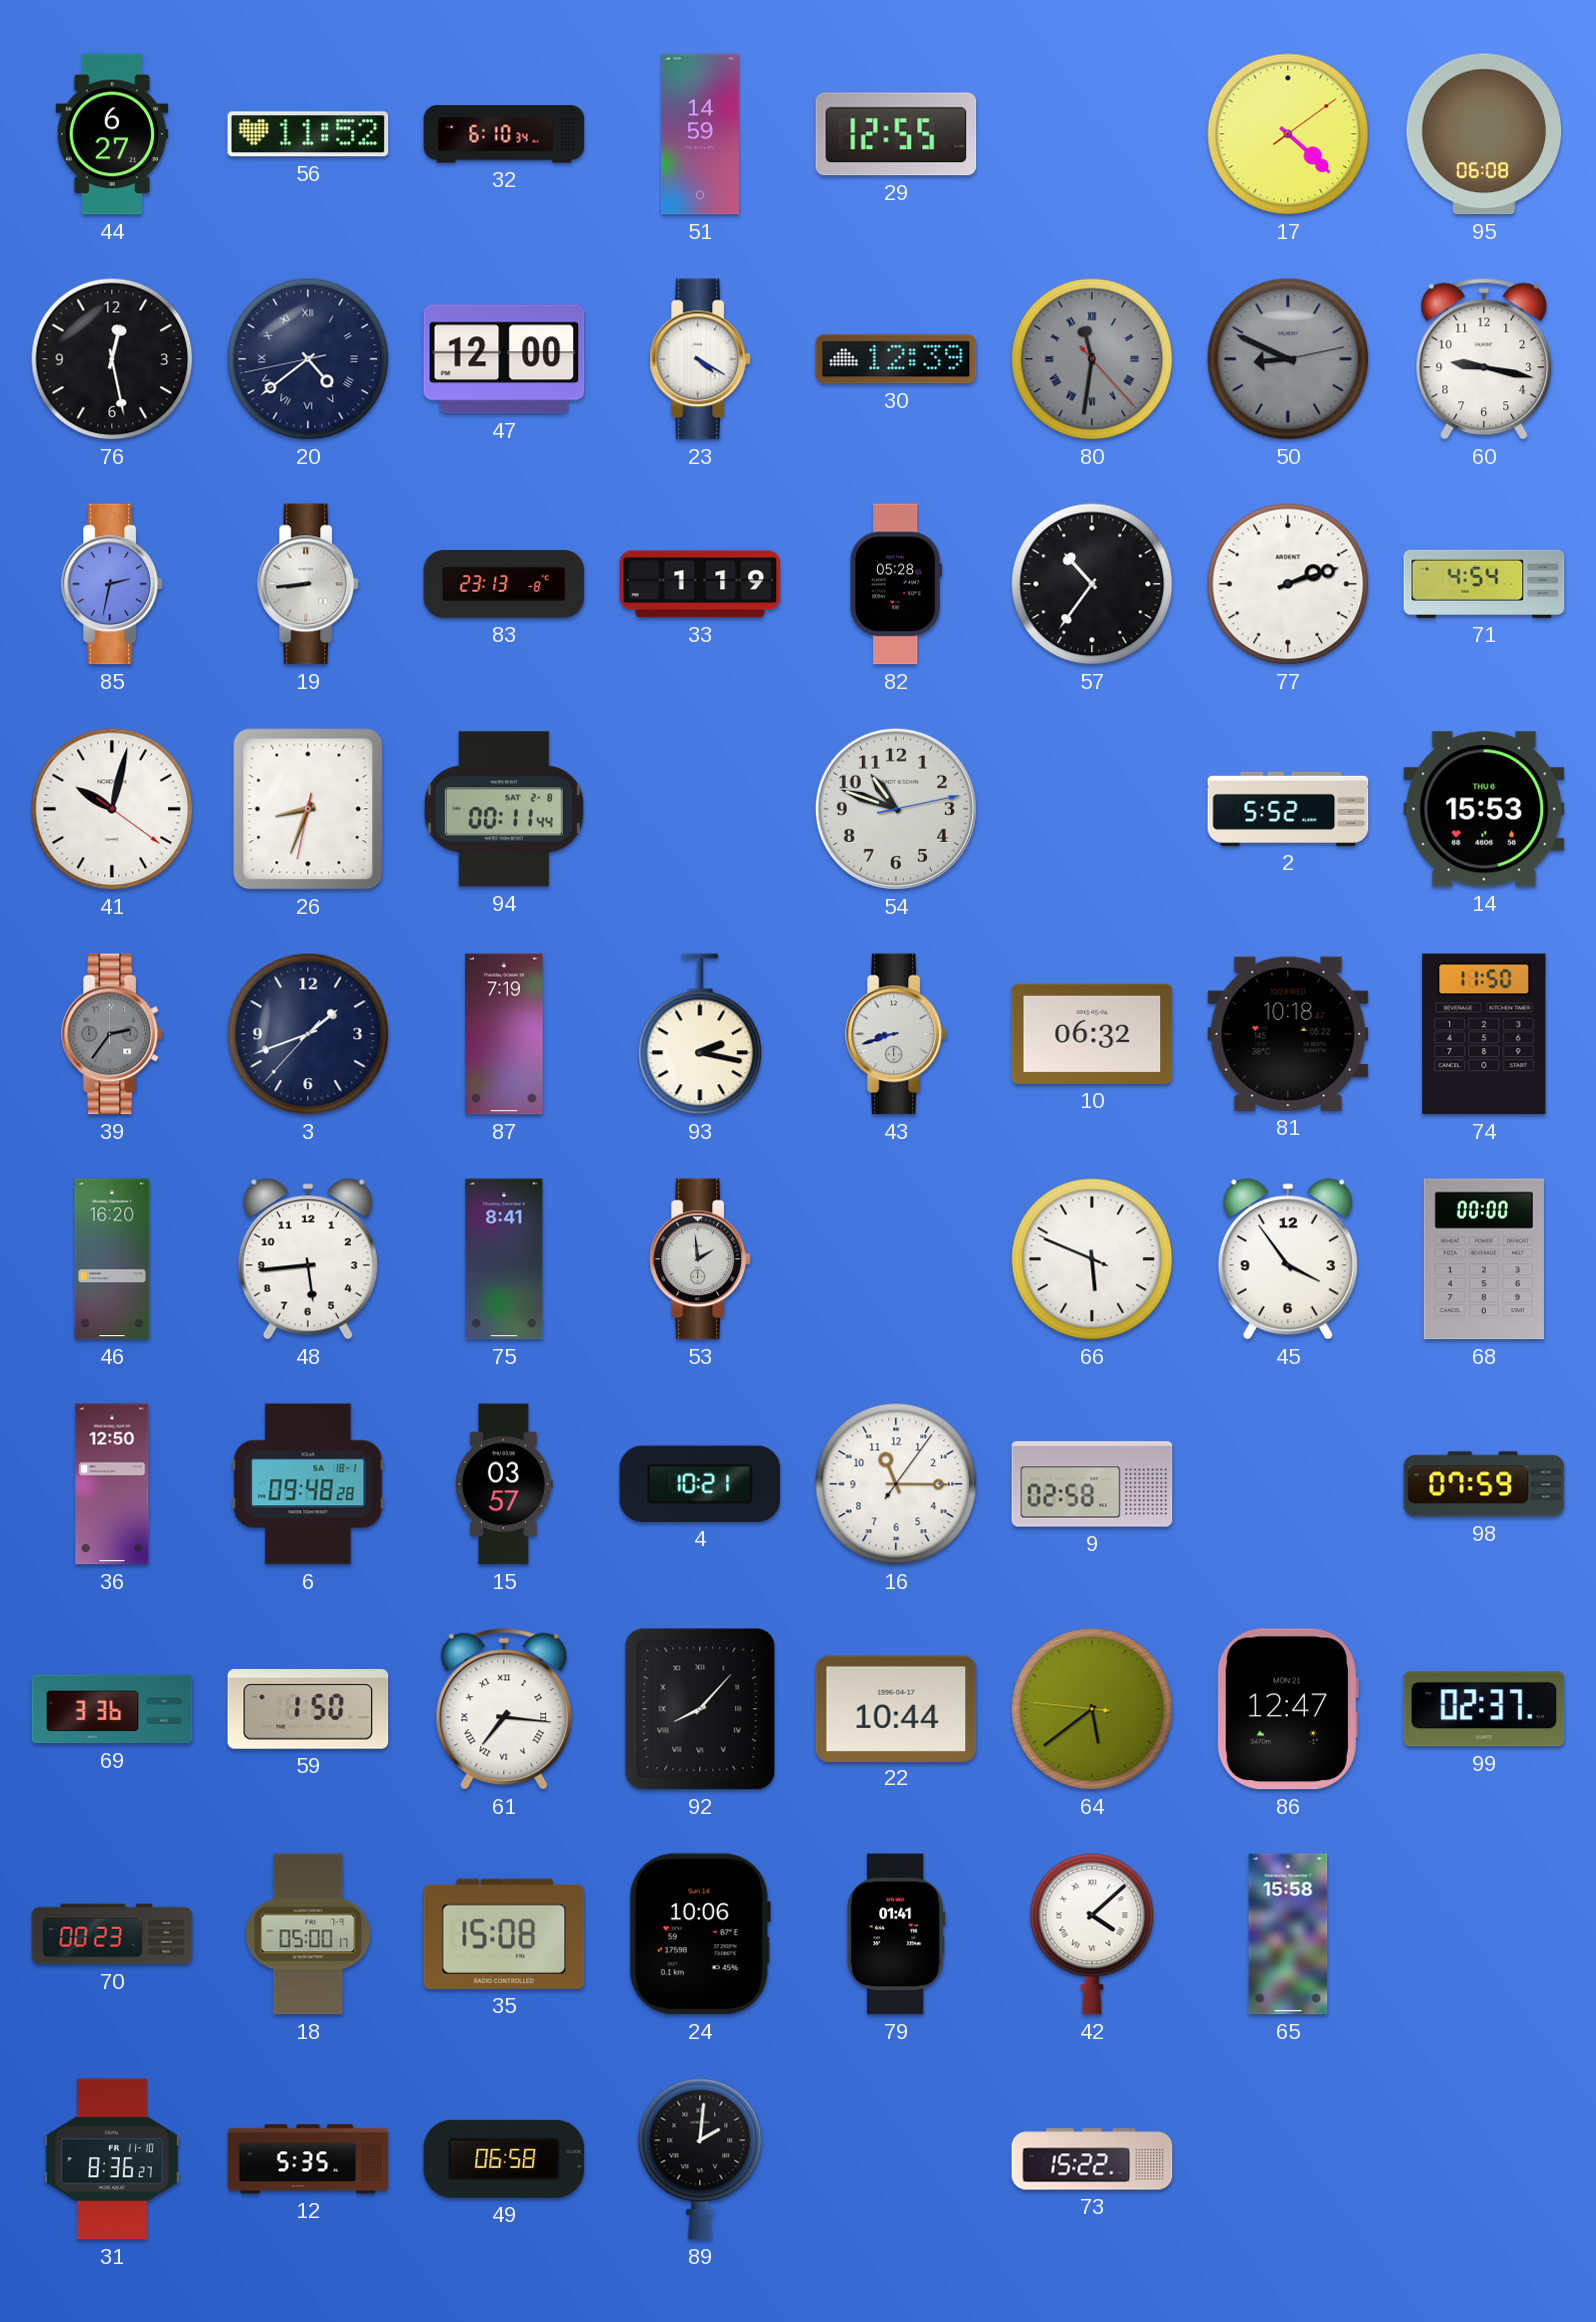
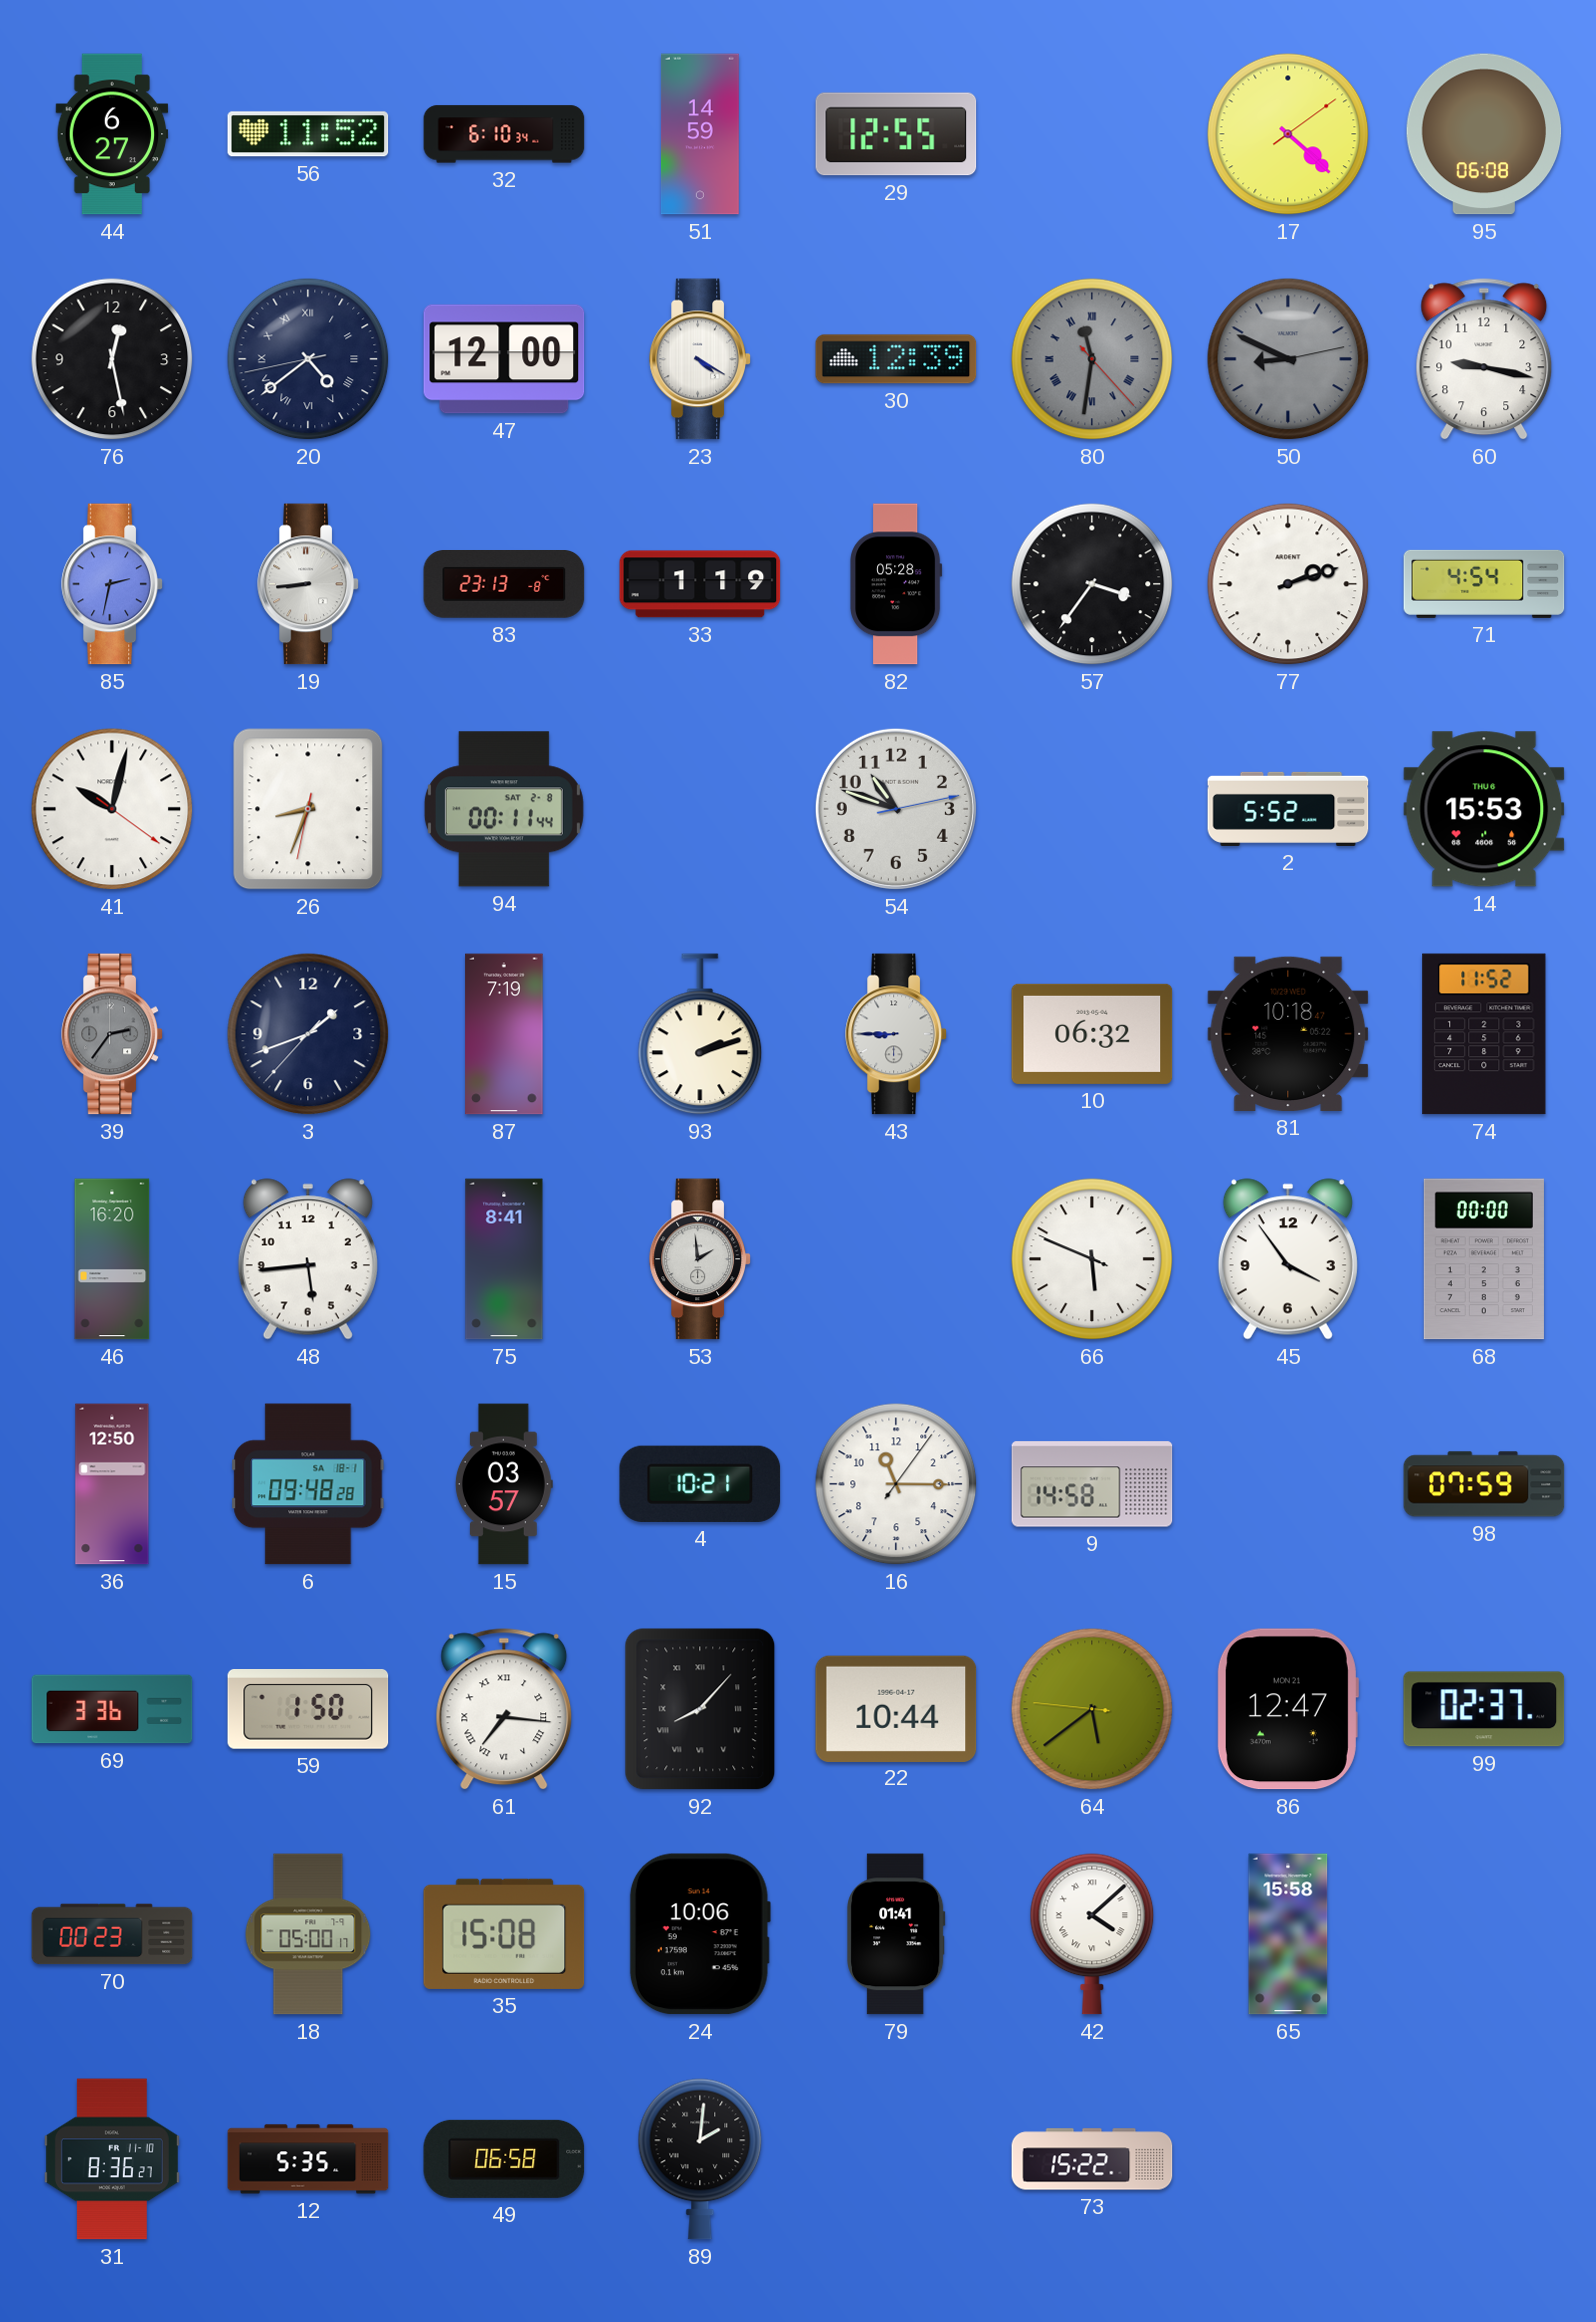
57: 10:36 -> 3:36 (1092, 584)
93: 2:17 -> 2:12 (700, 1034)
43: 8:42 -> 8:45 (896, 1034)
74: 11:50 -> 11:52 (1484, 1034)
9: 02:58 -> 14:58 (1092, 1484)
